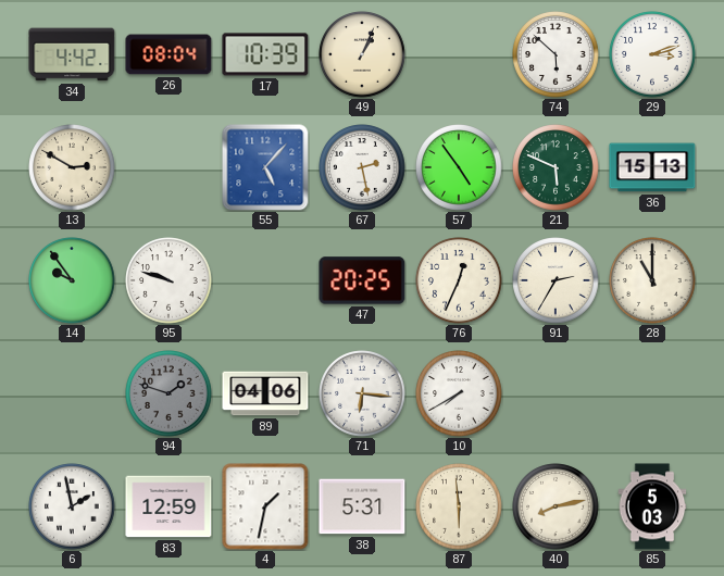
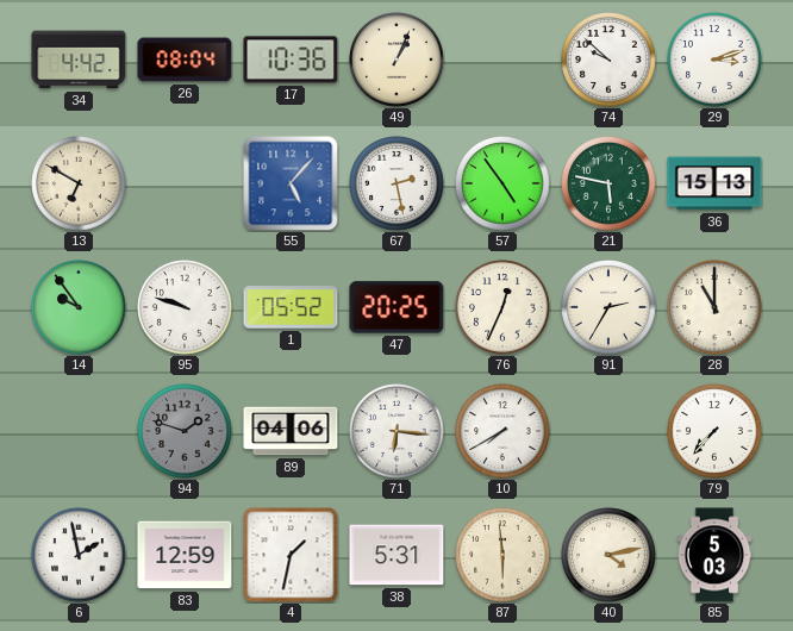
17: 10:39 -> 10:36 (291, 60)
74: 5:52 -> 9:52 (608, 60)
13: 2:50 -> 6:50 (79, 183)
21: 5:49 -> 5:47 (608, 183)
1: none -> 05:52 (291, 307)
79: none -> 7:37 (714, 431)
40: 8:13 -> 4:13 (608, 555)
